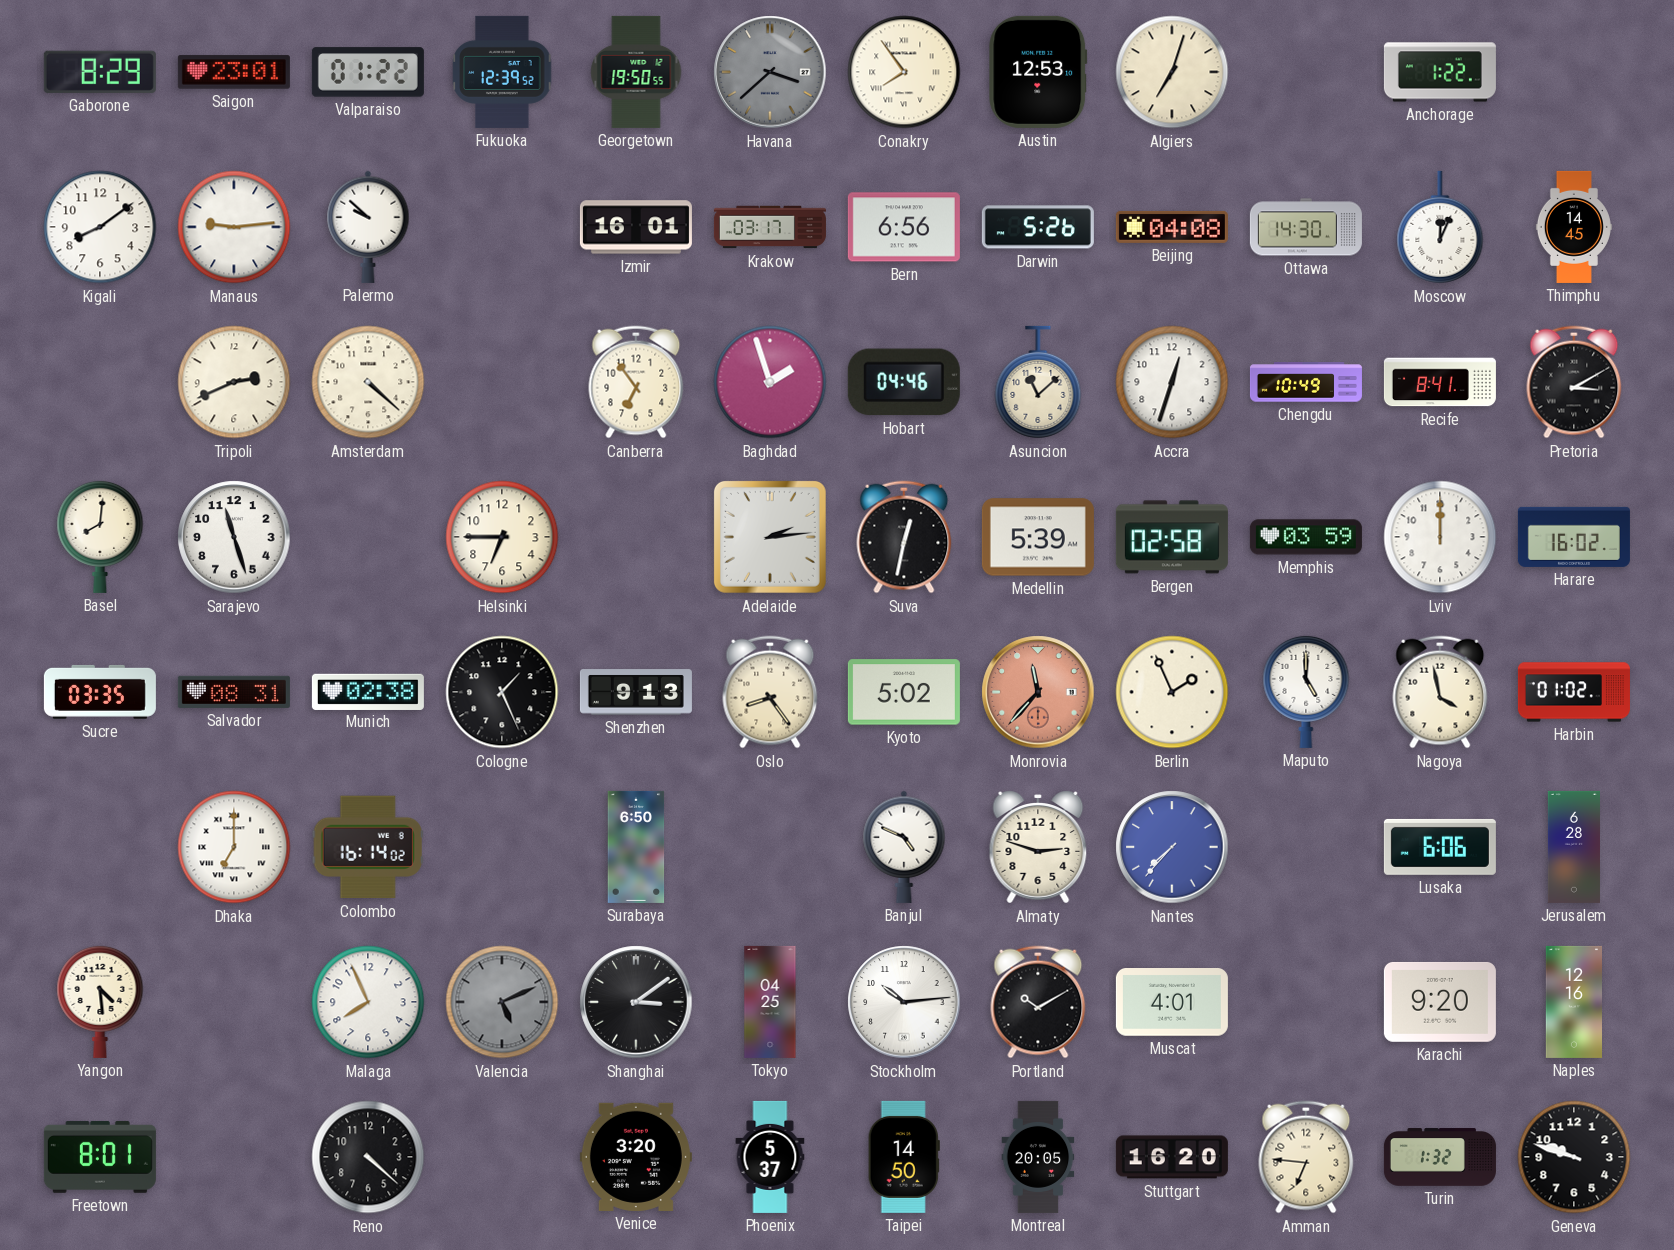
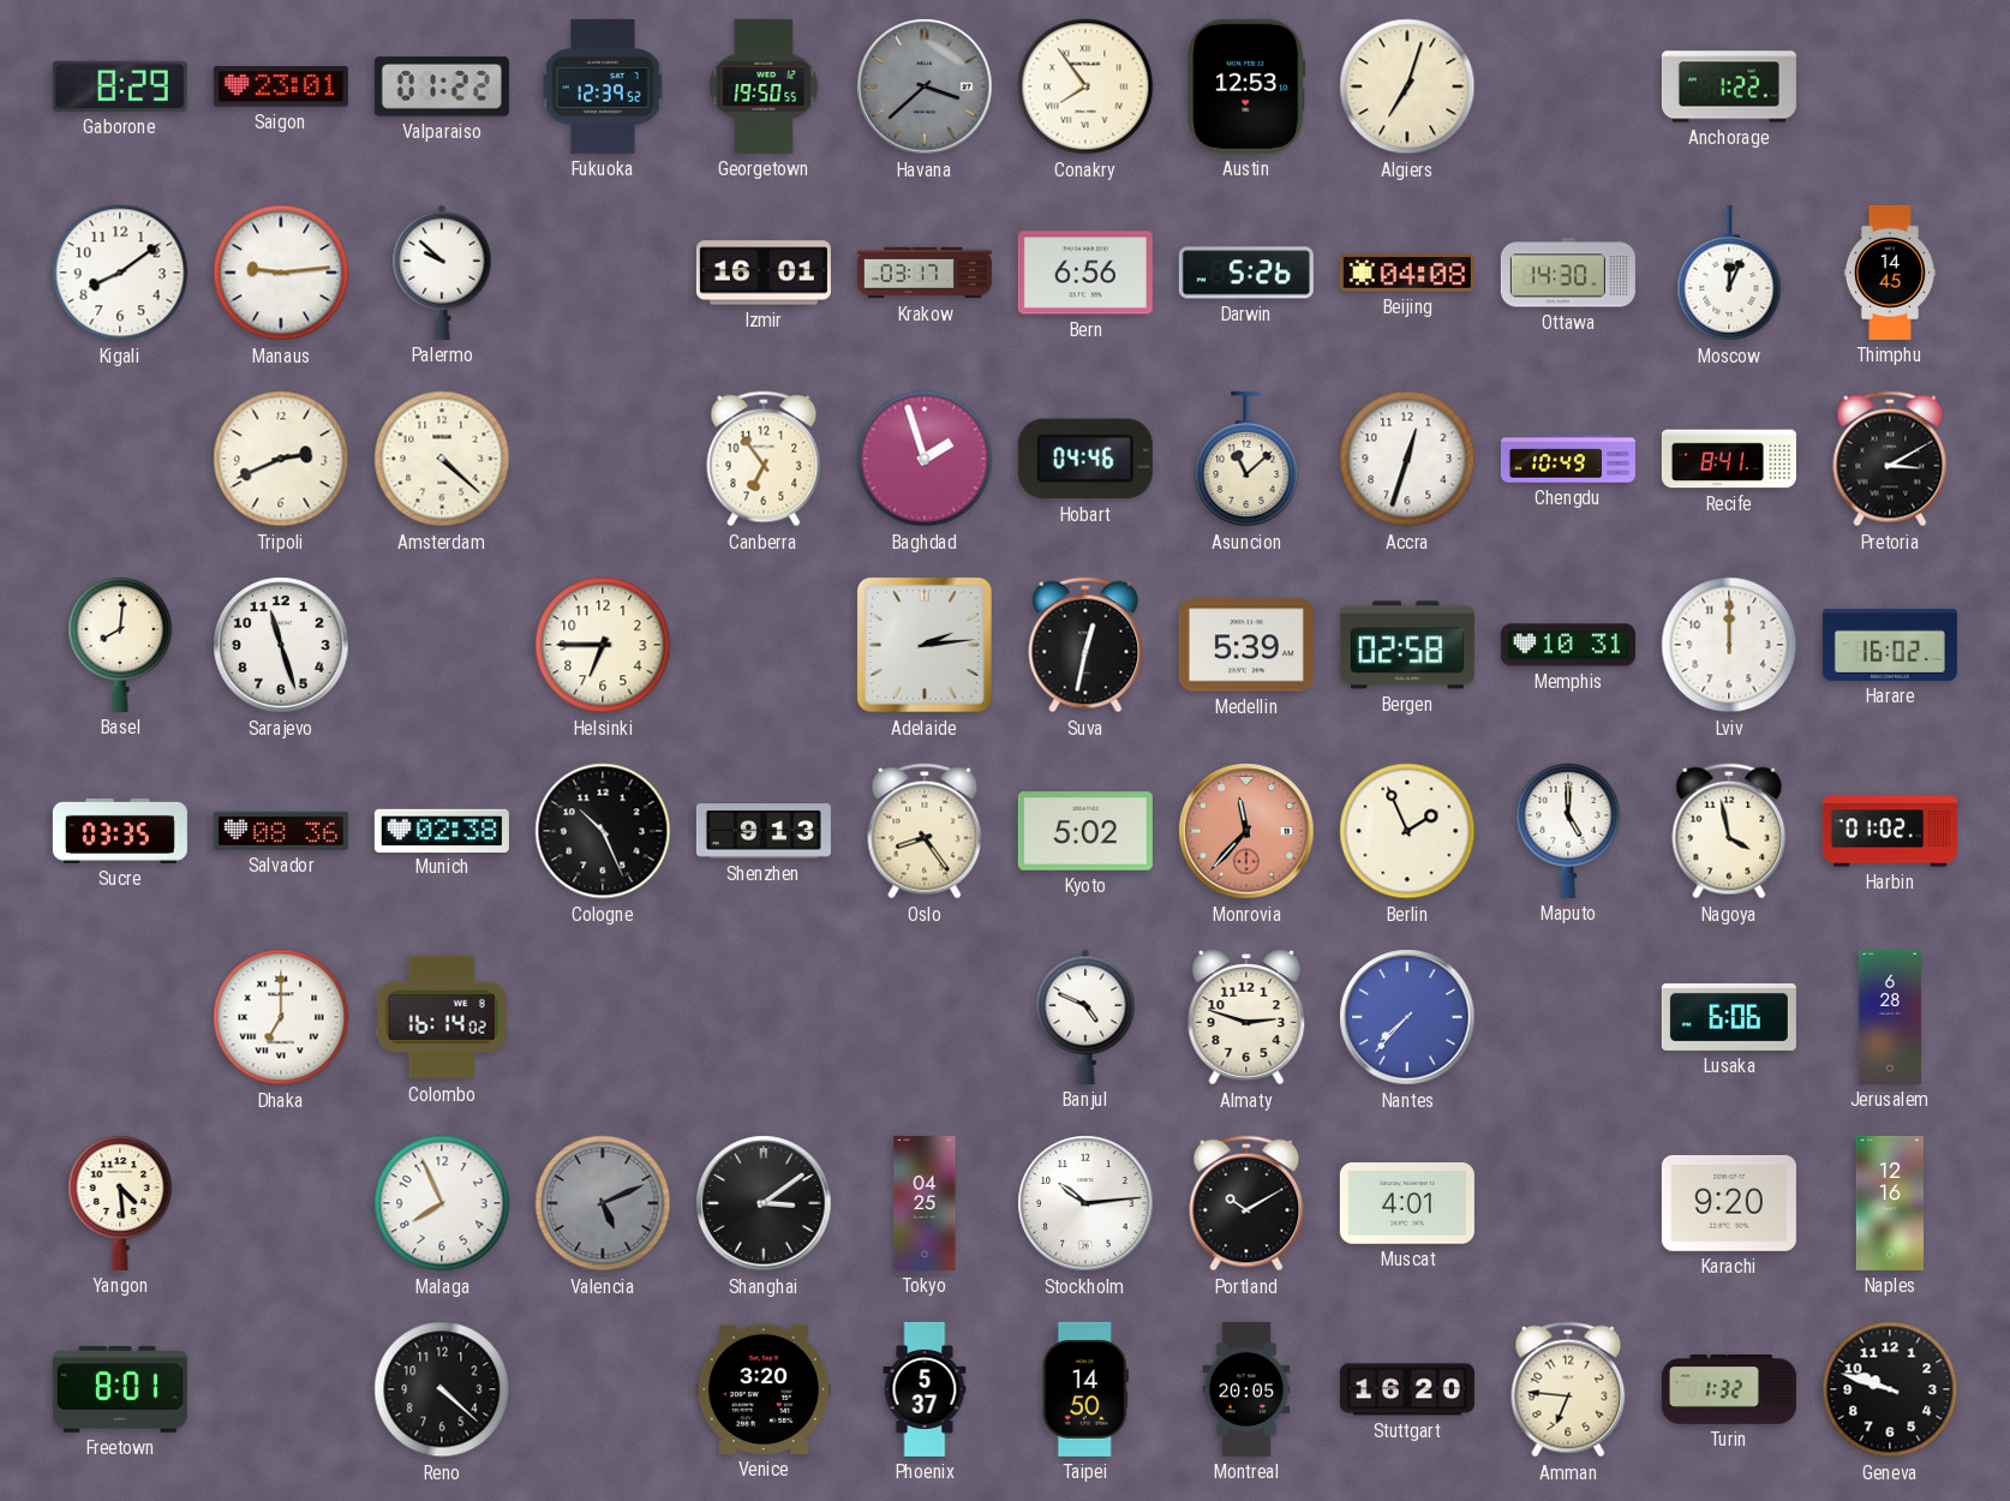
Memphis: 03:59 -> 10:31 (1568, 645)
Salvador: 08:31 -> 08:36 (281, 831)
Cologne: 1:26 -> 10:26 (603, 831)
Surabaya: 6:50 -> none (636, 847)
